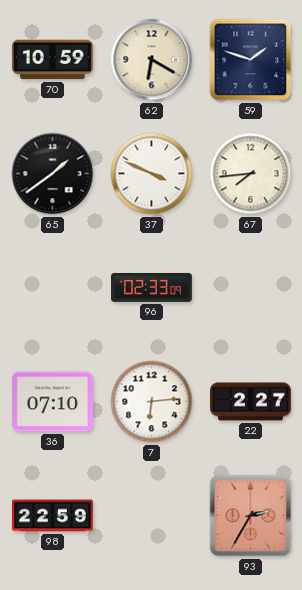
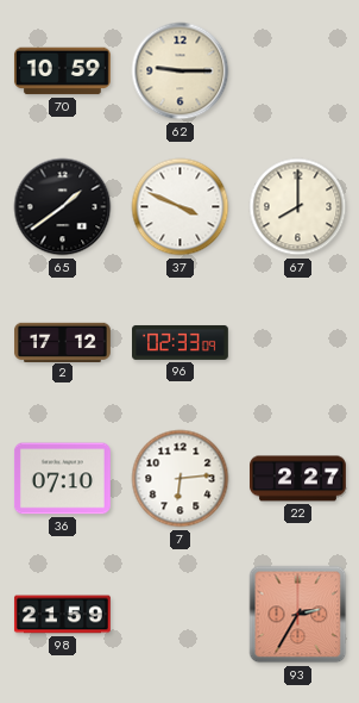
62: 6:20 -> 9:15 (181, 71)
59: 1:48 -> none (251, 60)
67: 7:44 -> 8:00 (298, 207)
2: none -> 17:12 (63, 342)
98: 22:59 -> 21:59 (62, 615)
